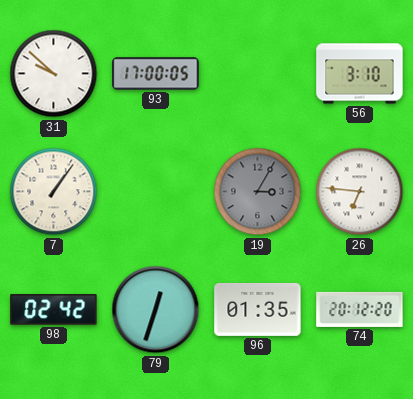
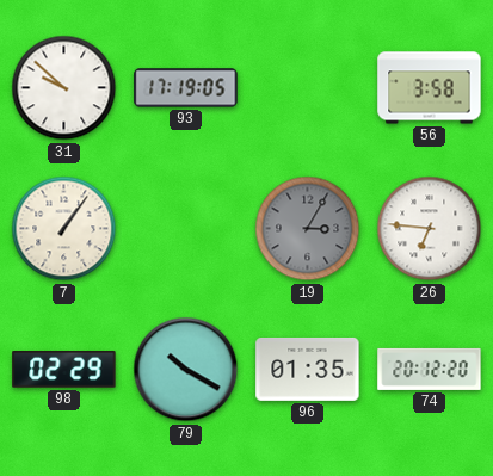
93: 17:00 -> 17:19 (186, 88)
56: 3:10 -> 3:58 (430, 88)
98: 02:42 -> 02:29 (64, 370)
79: 12:33 -> 10:20 (186, 370)
